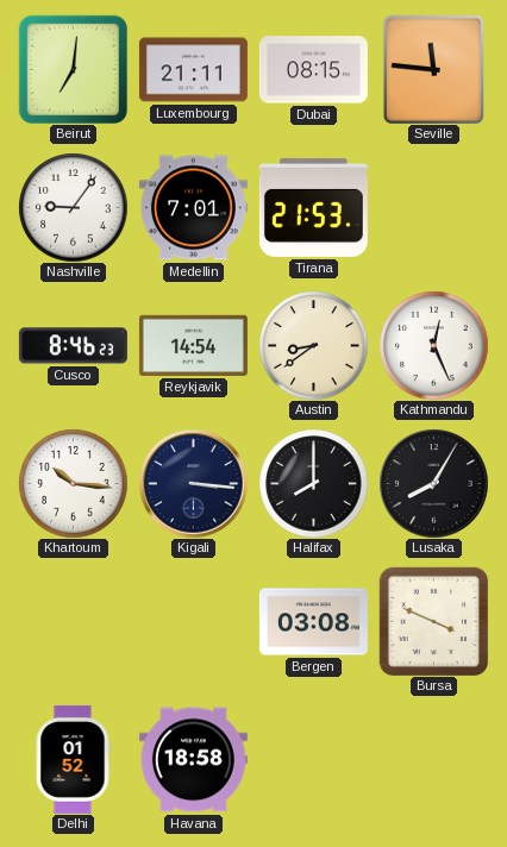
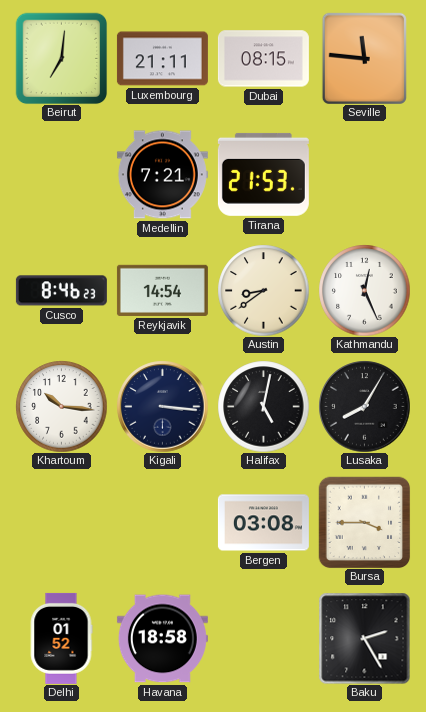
Nashville: 9:06 -> none (73, 207)
Medellin: 7:01 -> 7:21 (162, 175)
Halifax: 8:00 -> 5:02 (263, 406)
Bursa: 3:49 -> 3:45 (364, 522)
Baku: none -> 2:25 (364, 638)
